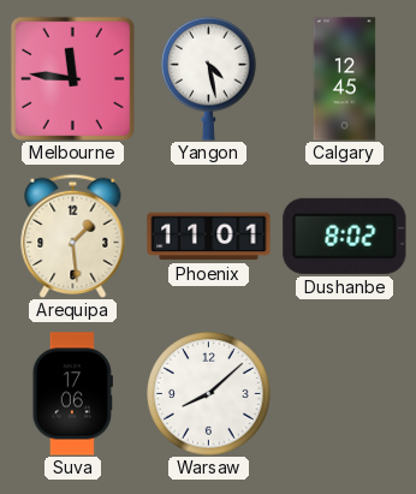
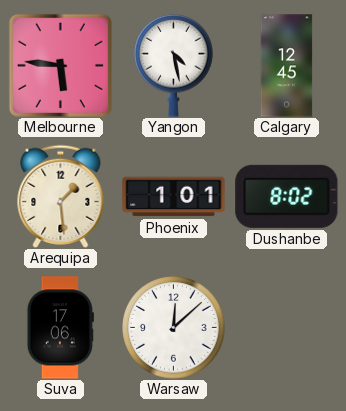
Melbourne: 11:46 -> 5:46 (60, 65)
Phoenix: 11:01 -> 1:01 (174, 197)
Warsaw: 8:08 -> 12:08 (174, 328)
